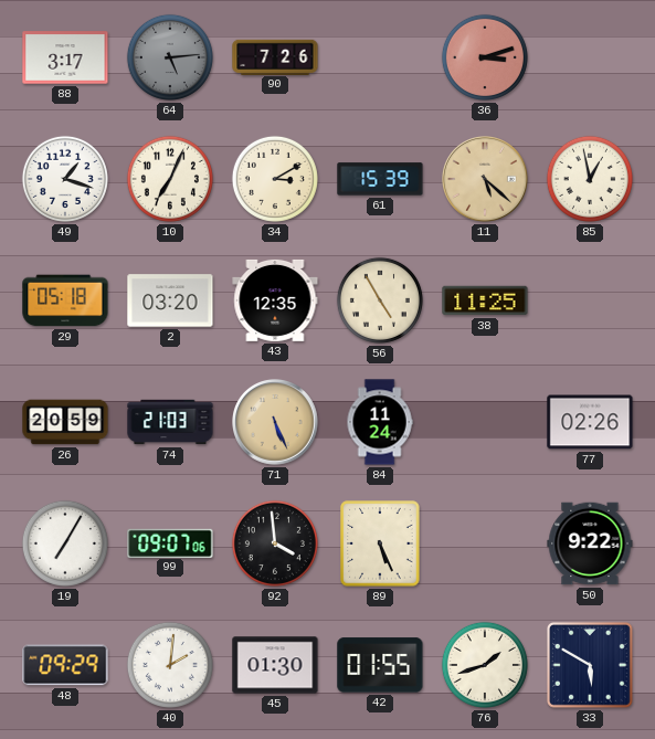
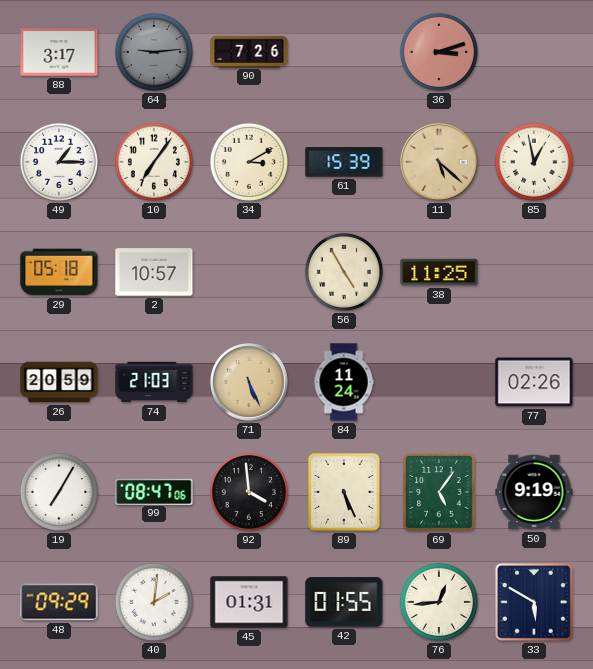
64: 5:14 -> 9:14 (154, 52)
49: 1:18 -> 1:15 (59, 162)
10: 7:04 -> 7:06 (154, 162)
2: 03:20 -> 10:57 (154, 272)
43: 12:35 -> none (275, 300)
99: 09:07 -> 08:47 (154, 491)
69: none -> 5:06 (439, 492)
50: 9:22 -> 9:19 (534, 492)
45: 01:30 -> 01:31 (249, 602)
76: 1:42 -> 12:44 (439, 602)
